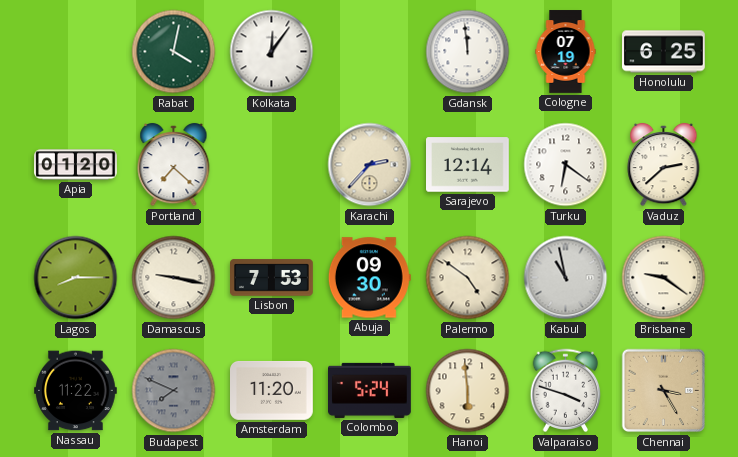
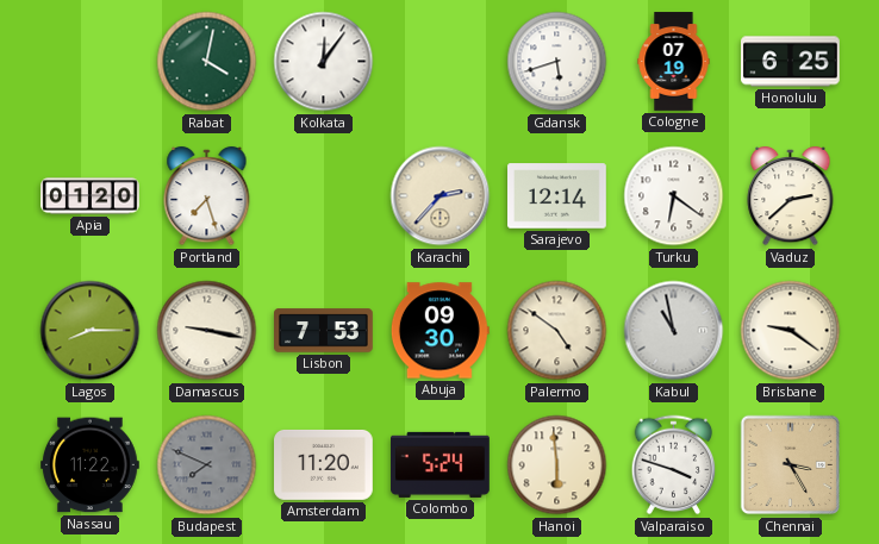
Gdansk: 11:59 -> 5:42 (557, 62)
Portland: 7:22 -> 7:27 (207, 196)
